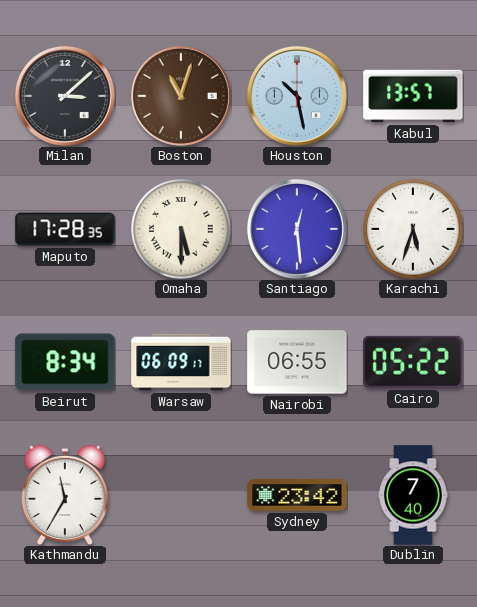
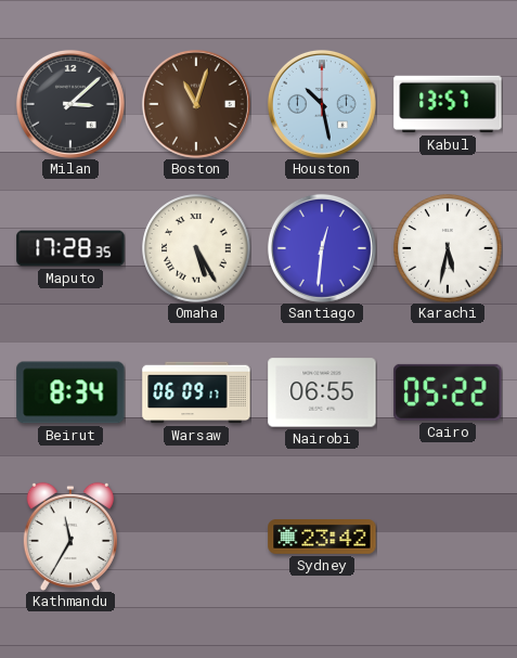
Omaha: 5:30 -> 5:25 (196, 248)
Santiago: 12:29 -> 12:31 (322, 248)
Karachi: 5:33 -> 5:32 (448, 248)
Dublin: 7:40 -> none (413, 495)
